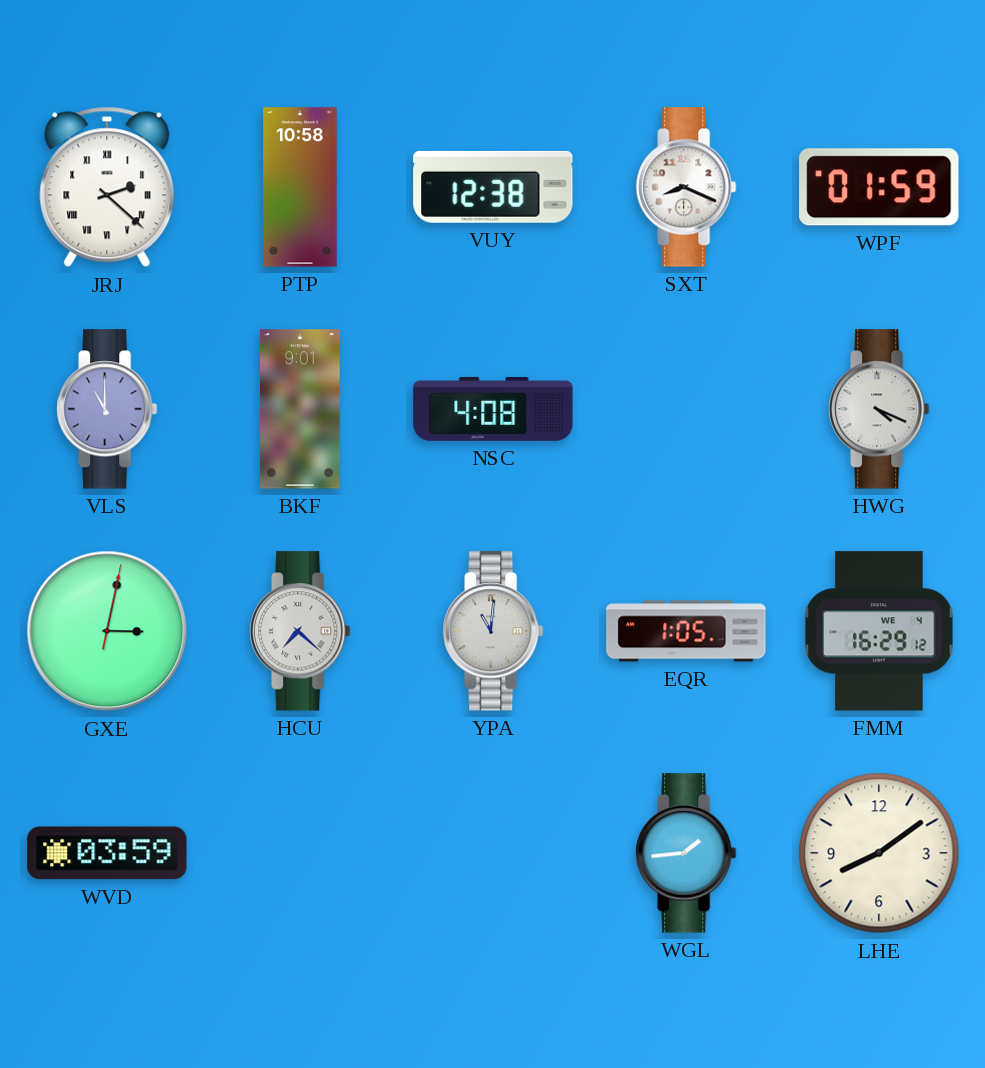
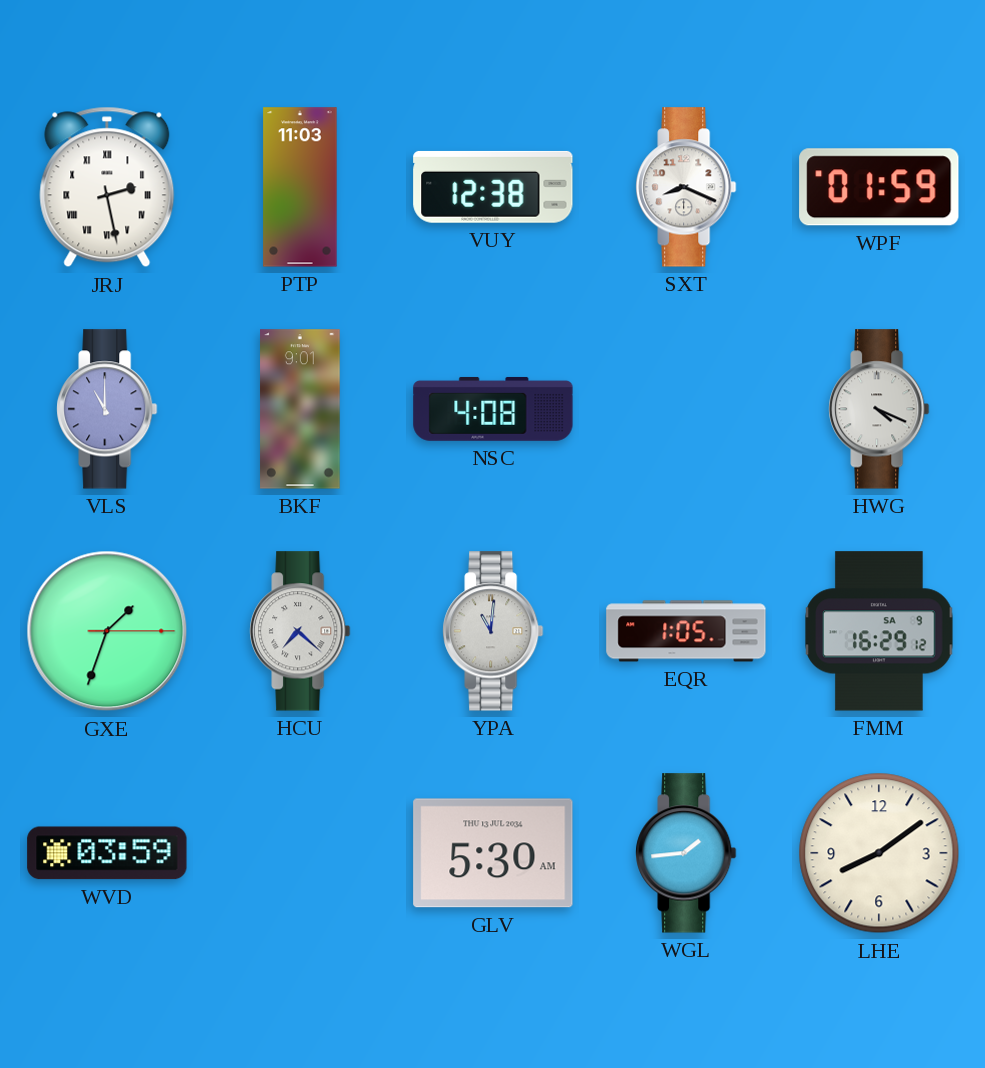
JRJ: 2:22 -> 2:28 (107, 187)
PTP: 10:58 -> 11:03 (300, 187)
GXE: 3:02 -> 1:33 (107, 631)
FMM date: WE 4 -> SA 9 (879, 631)
GLV: none -> 5:30 (493, 853)
